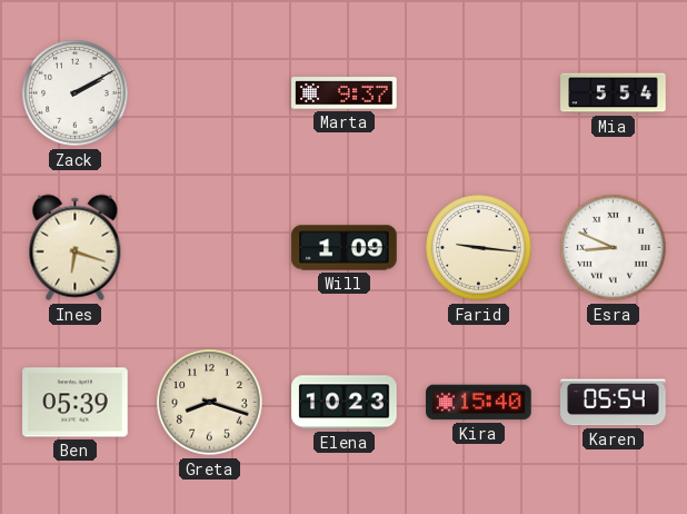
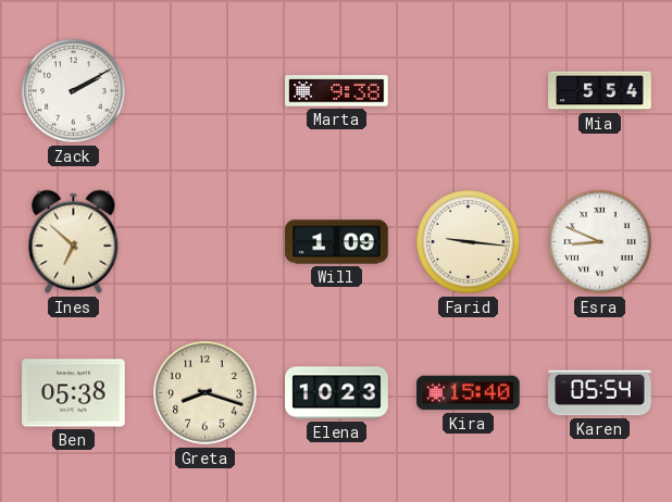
Marta: 9:37 -> 9:38 (337, 91)
Ines: 6:18 -> 6:52 (74, 242)
Ben: 05:39 -> 05:38 (74, 393)
